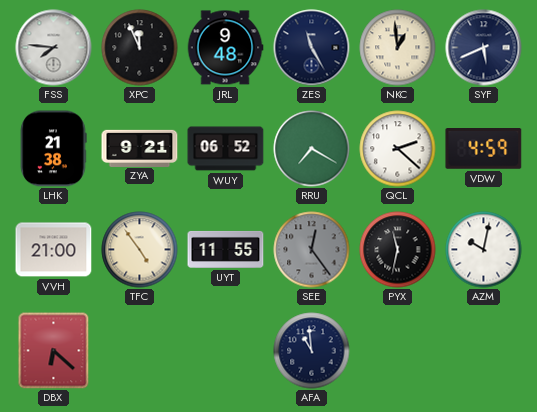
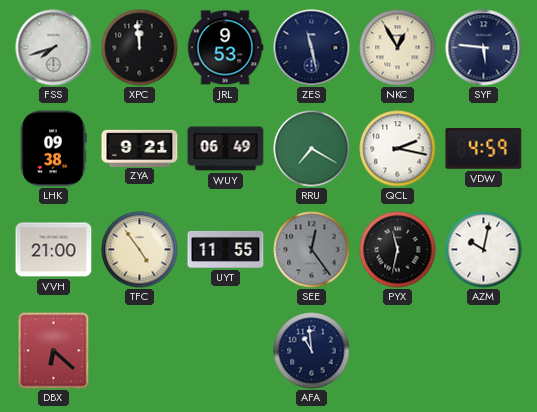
FSS: 7:46 -> 7:42 (54, 48)
XPC: 11:56 -> 11:59 (140, 48)
JRL: 9:48 -> 9:53 (225, 48)
ZES: 11:25 -> 11:28 (312, 48)
NKC: 12:59 -> 12:55 (398, 48)
SYF: 5:41 -> 5:46 (484, 48)
LHK: 21:38 -> 09:38 (53, 149)
WUY: 06:52 -> 06:49 (226, 149)
QCL: 2:22 -> 2:17 (398, 149)
